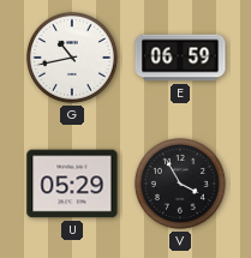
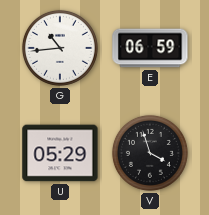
G: 10:43 -> 10:44 (60, 48)
V: 3:55 -> 3:57 (150, 153)
